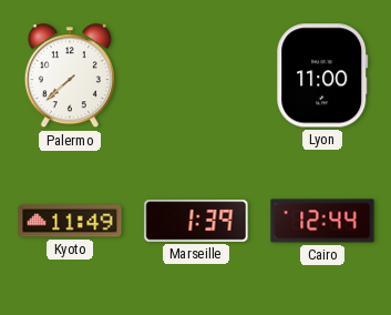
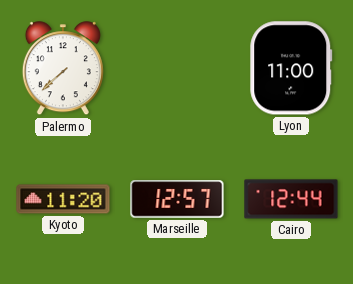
Kyoto: 11:49 -> 11:20 (63, 199)
Marseille: 1:39 -> 12:57 (177, 199)
